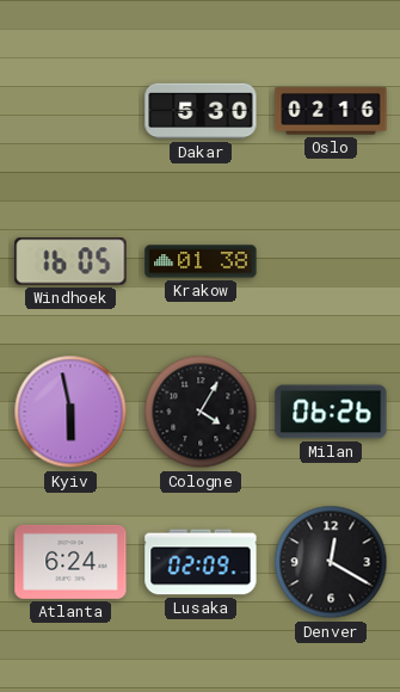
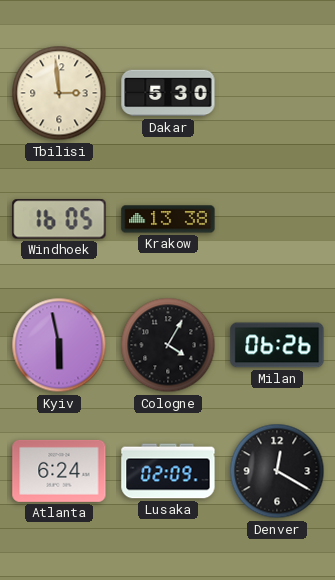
Tbilisi: none -> 2:59 (59, 93)
Oslo: 02:16 -> none (331, 111)
Krakow: 01:38 -> 13:38 (168, 219)
